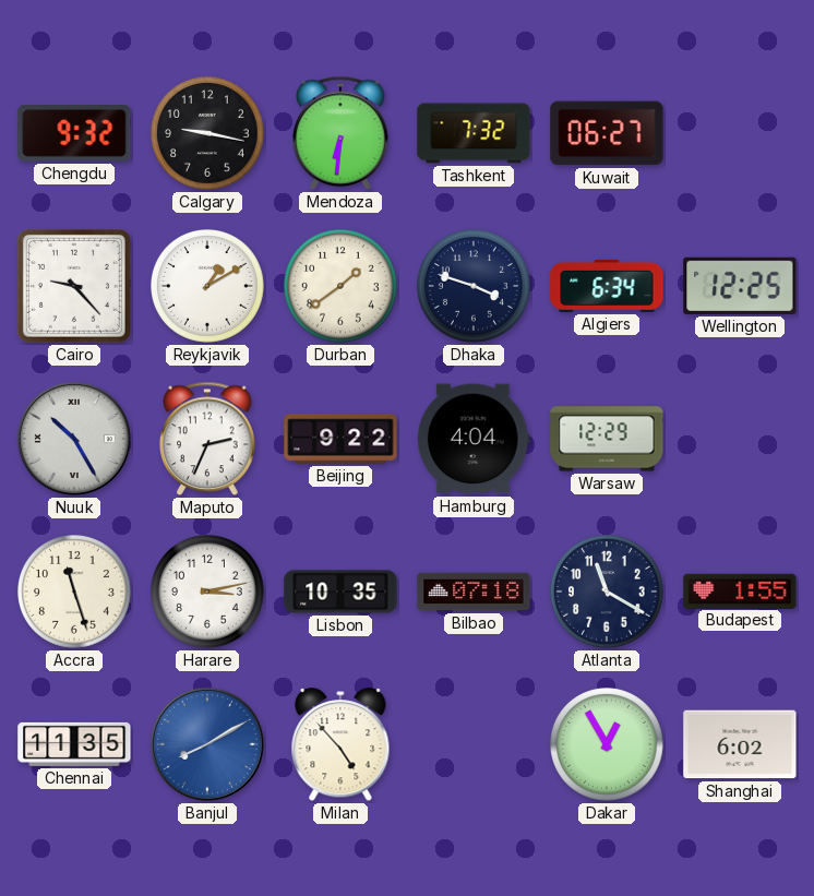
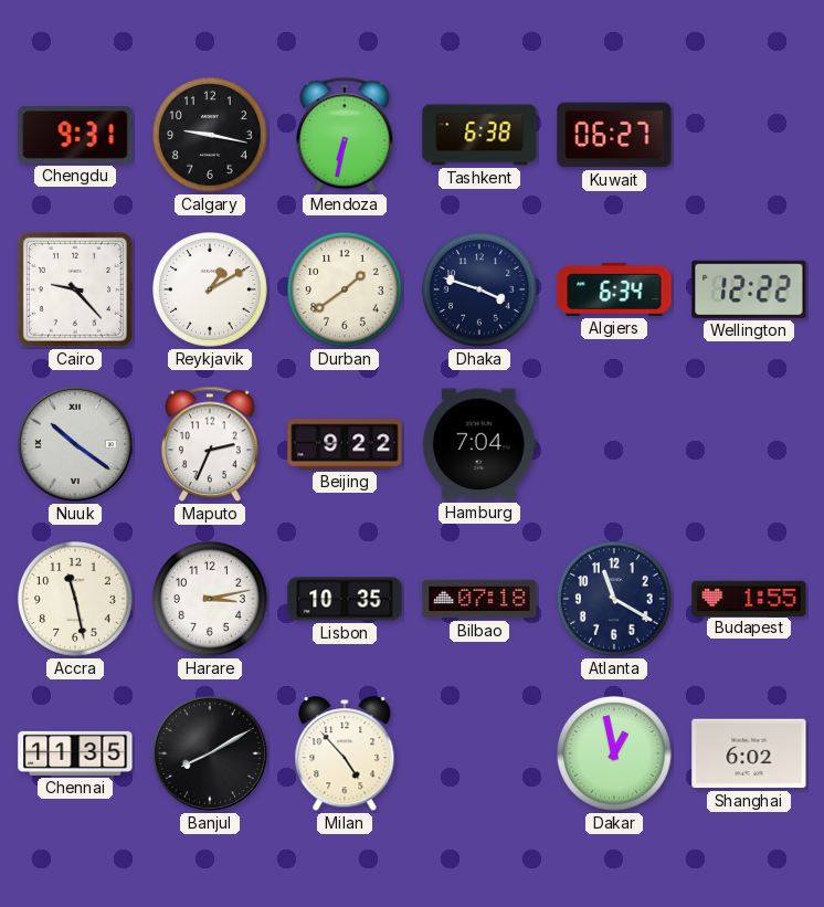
Chengdu: 9:32 -> 9:31 (75, 135)
Mendoza: 6:31 -> 6:32 (346, 135)
Tashkent: 7:32 -> 6:38 (479, 135)
Wellington: 12:25 -> 12:22 (749, 289)
Nuuk: 10:25 -> 10:21 (75, 444)
Hamburg: 4:04 -> 7:04 (479, 444)
Warsaw: 12:29 -> none (607, 439)
Accra: 11:27 -> 11:28 (76, 600)
Banjul dial: blue -> black (210, 753)
Dakar: 12:55 -> 12:58 (615, 755)
